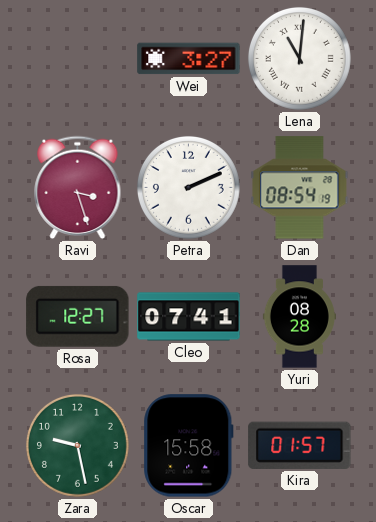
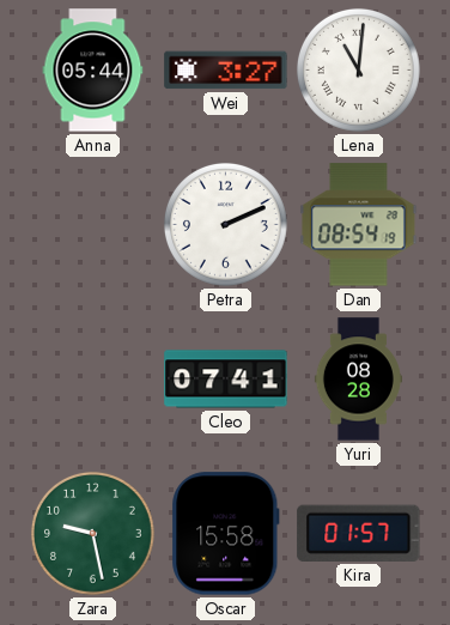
Anna: none -> 05:44 (93, 71)
Ravi: 3:27 -> none (78, 188)
Rosa: 12:27 -> none (78, 316)
